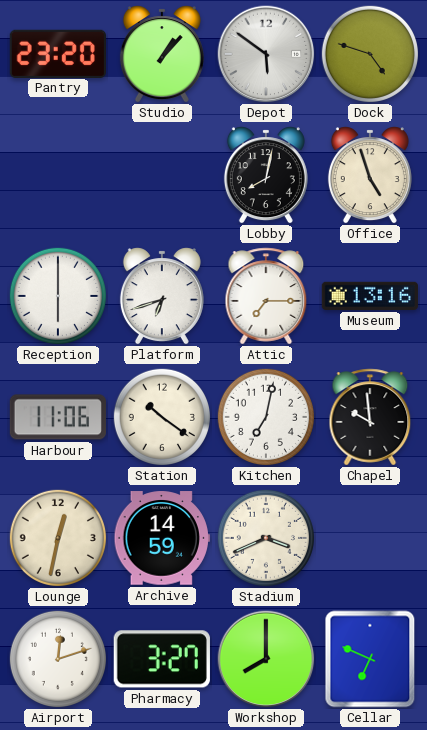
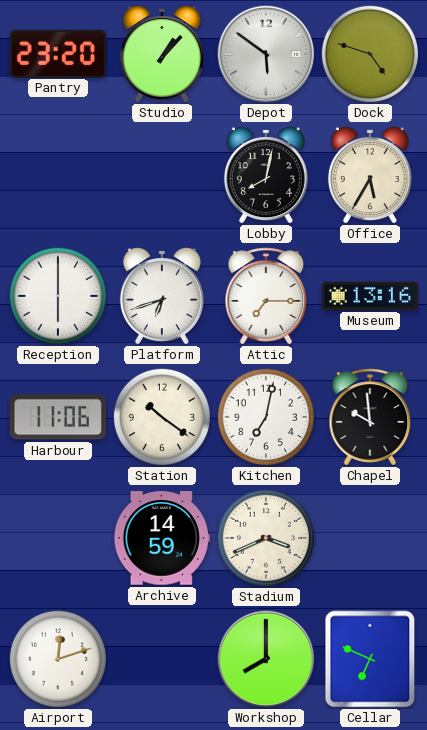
Office: 4:57 -> 5:35 (370, 175)
Lounge: 12:32 -> none (57, 537)
Pharmacy: 3:27 -> none (162, 659)
